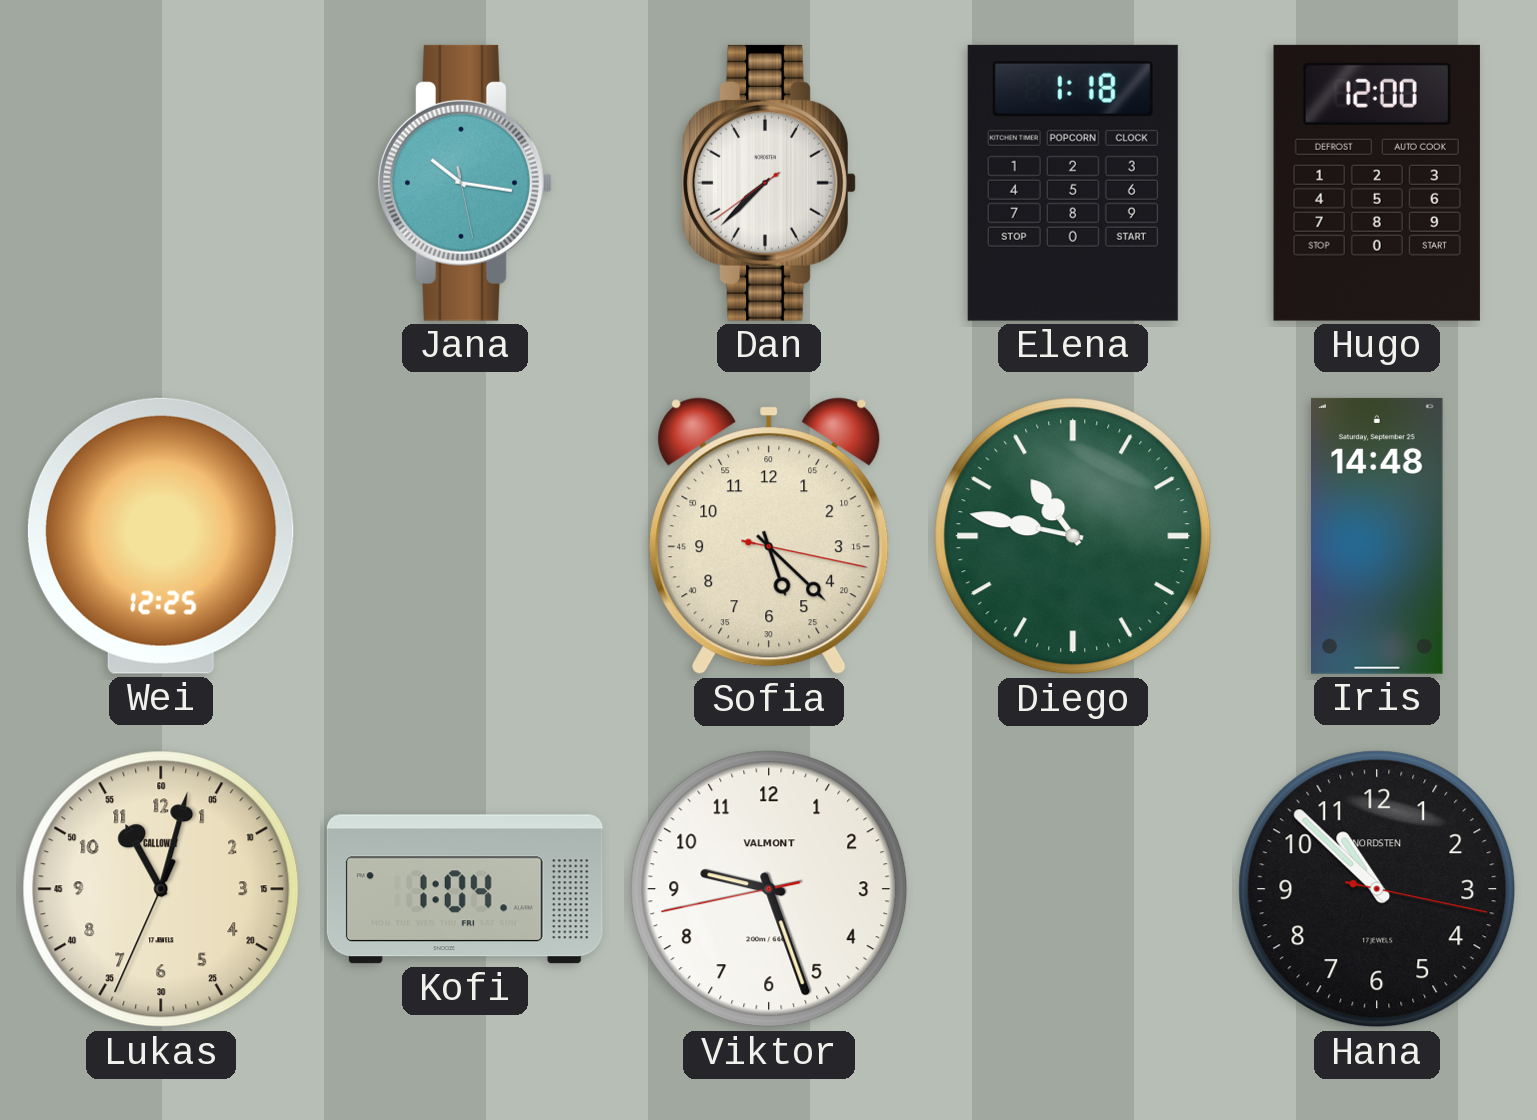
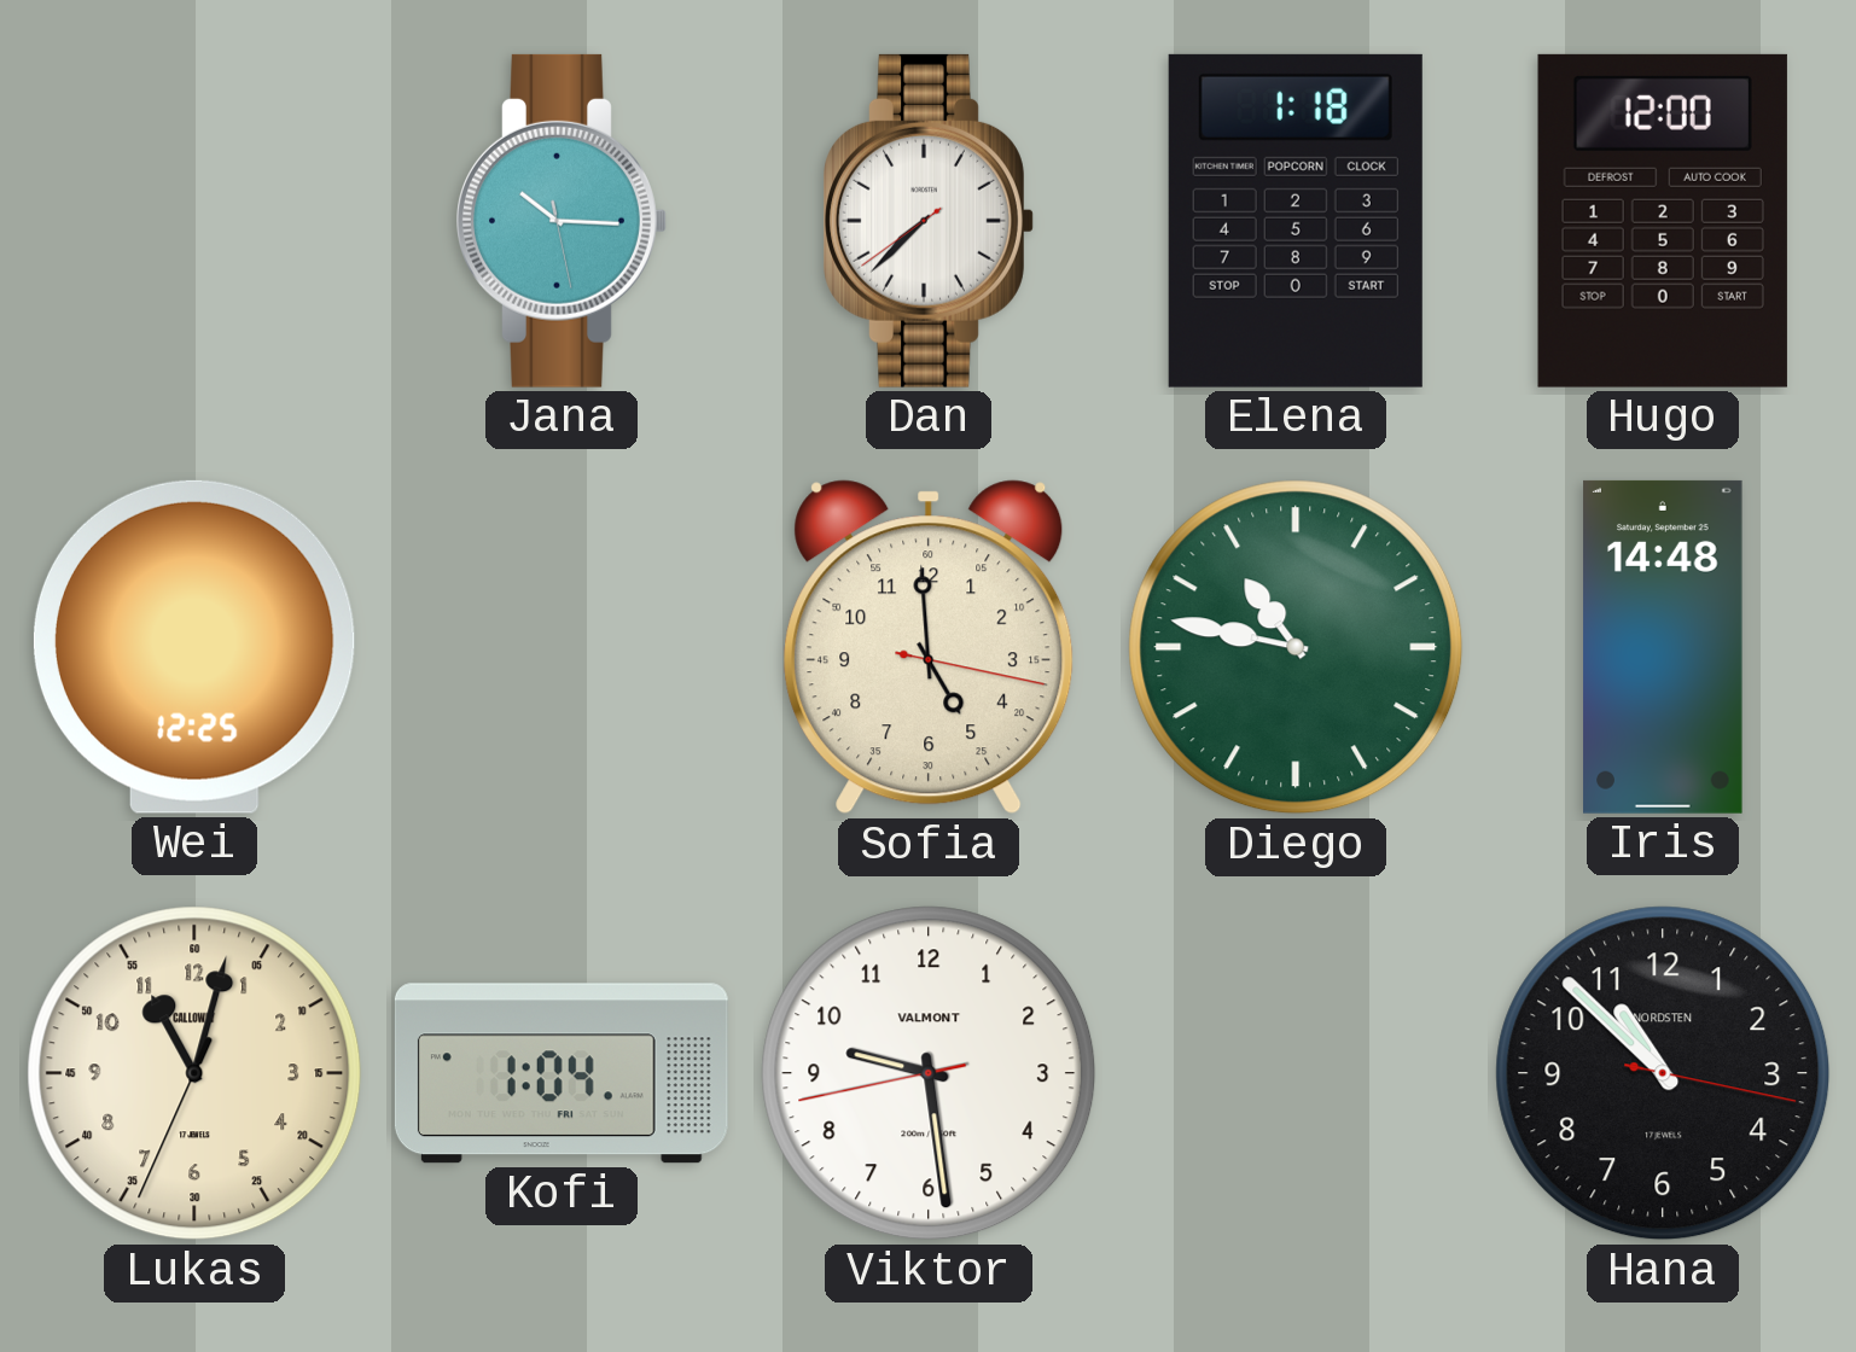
Jana: 10:16 -> 10:15 (562, 221)
Sofia: 5:22 -> 4:59 (929, 647)
Viktor: 9:26 -> 9:28 (929, 1073)
